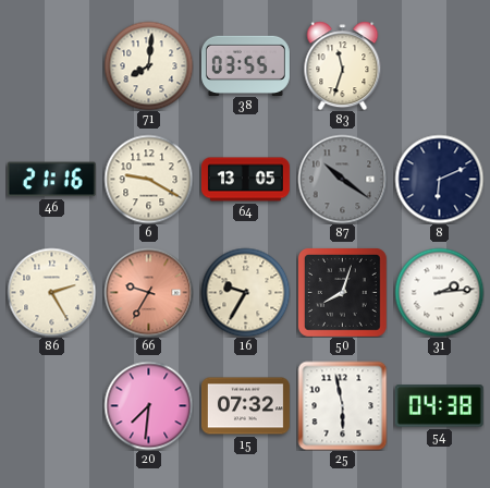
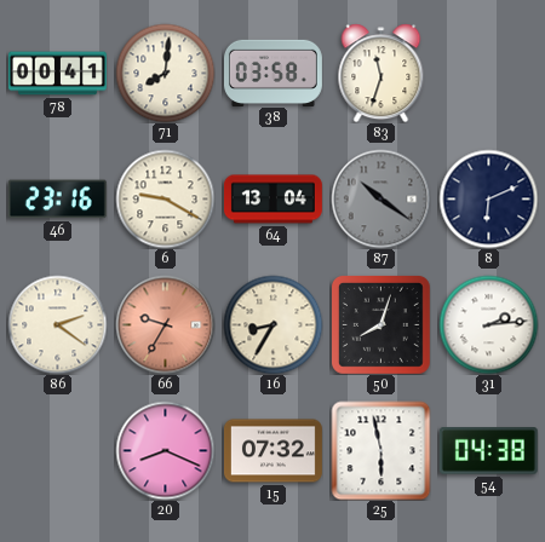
78: none -> 00:41 (57, 74)
38: 03:55 -> 03:58 (272, 73)
46: 21:16 -> 23:16 (57, 200)
64: 13:05 -> 13:04 (272, 200)
86: 2:25 -> 2:21 (57, 324)
16: 9:35 -> 8:35 (272, 324)
20: 7:31 -> 8:19 (165, 450)
